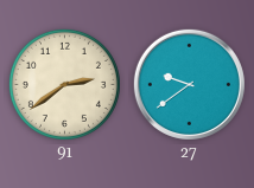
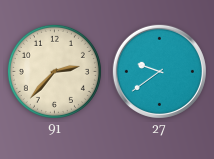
91: 2:39 -> 2:37 (54, 71)
